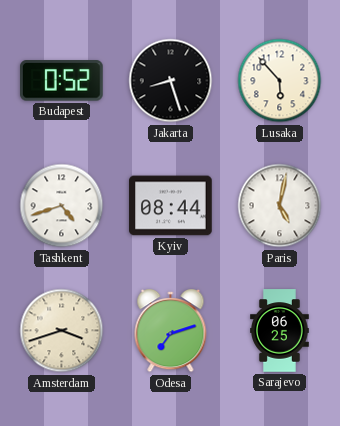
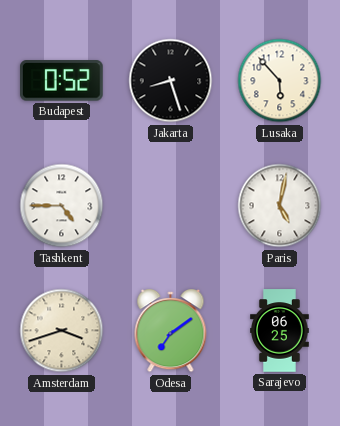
Tashkent: 4:42 -> 4:45 (62, 206)
Kyiv: 08:44 -> none (171, 206)
Odesa: 7:12 -> 7:09 (171, 332)
